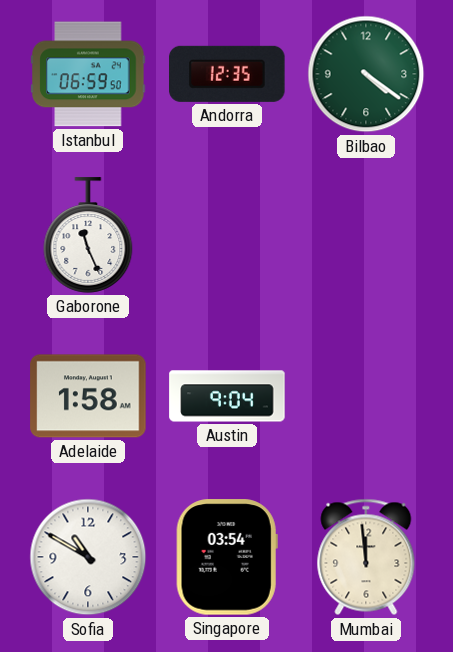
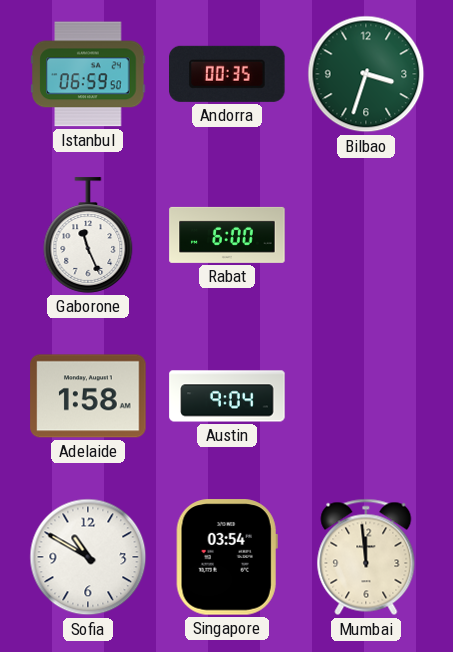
Andorra: 12:35 -> 00:35 (227, 74)
Bilbao: 4:21 -> 3:33 (366, 74)
Rabat: none -> 6:00 (227, 235)
